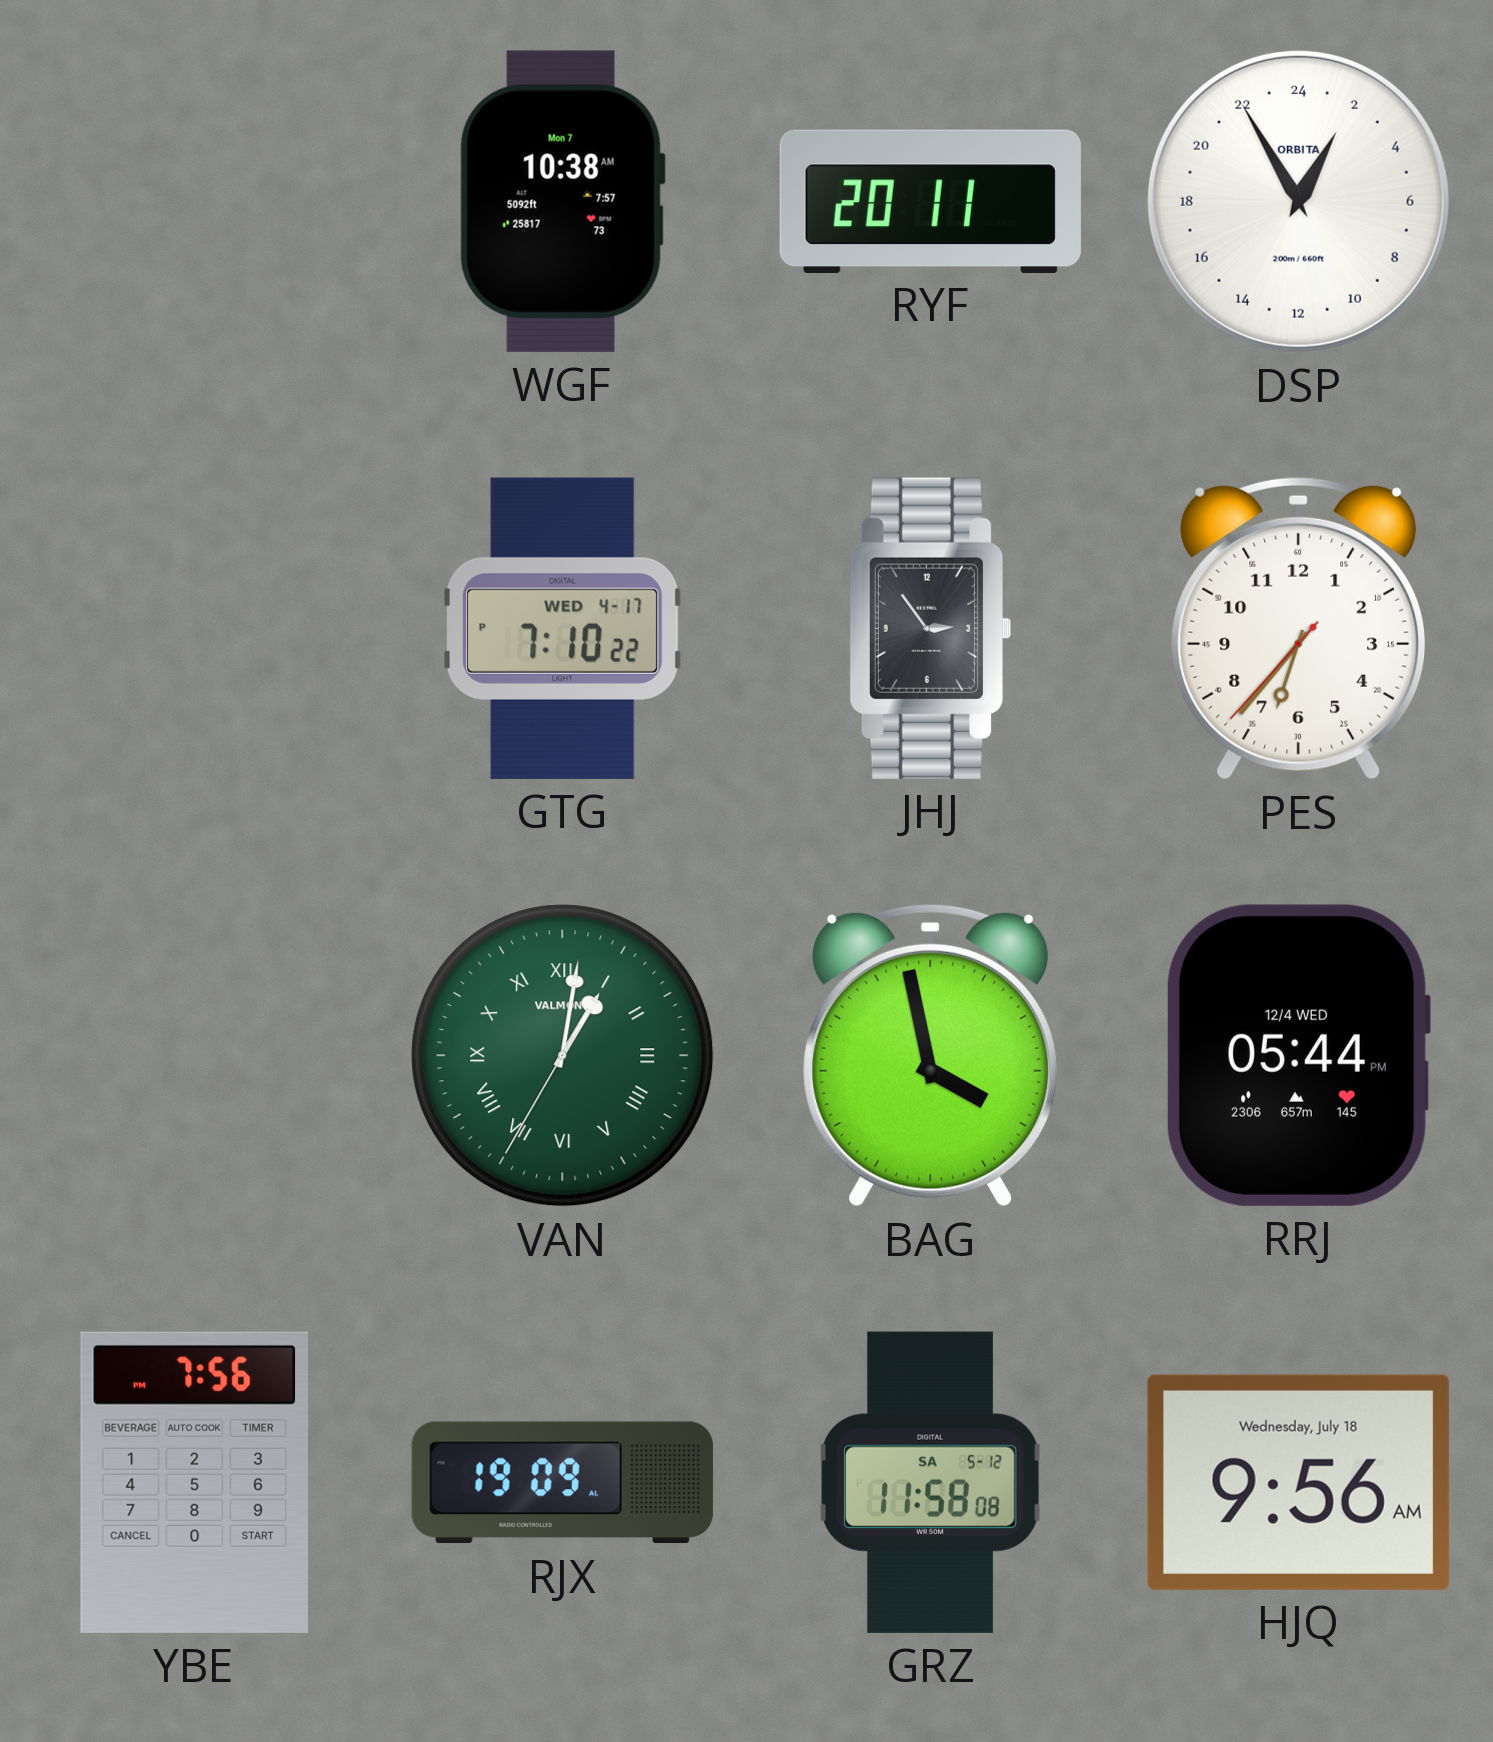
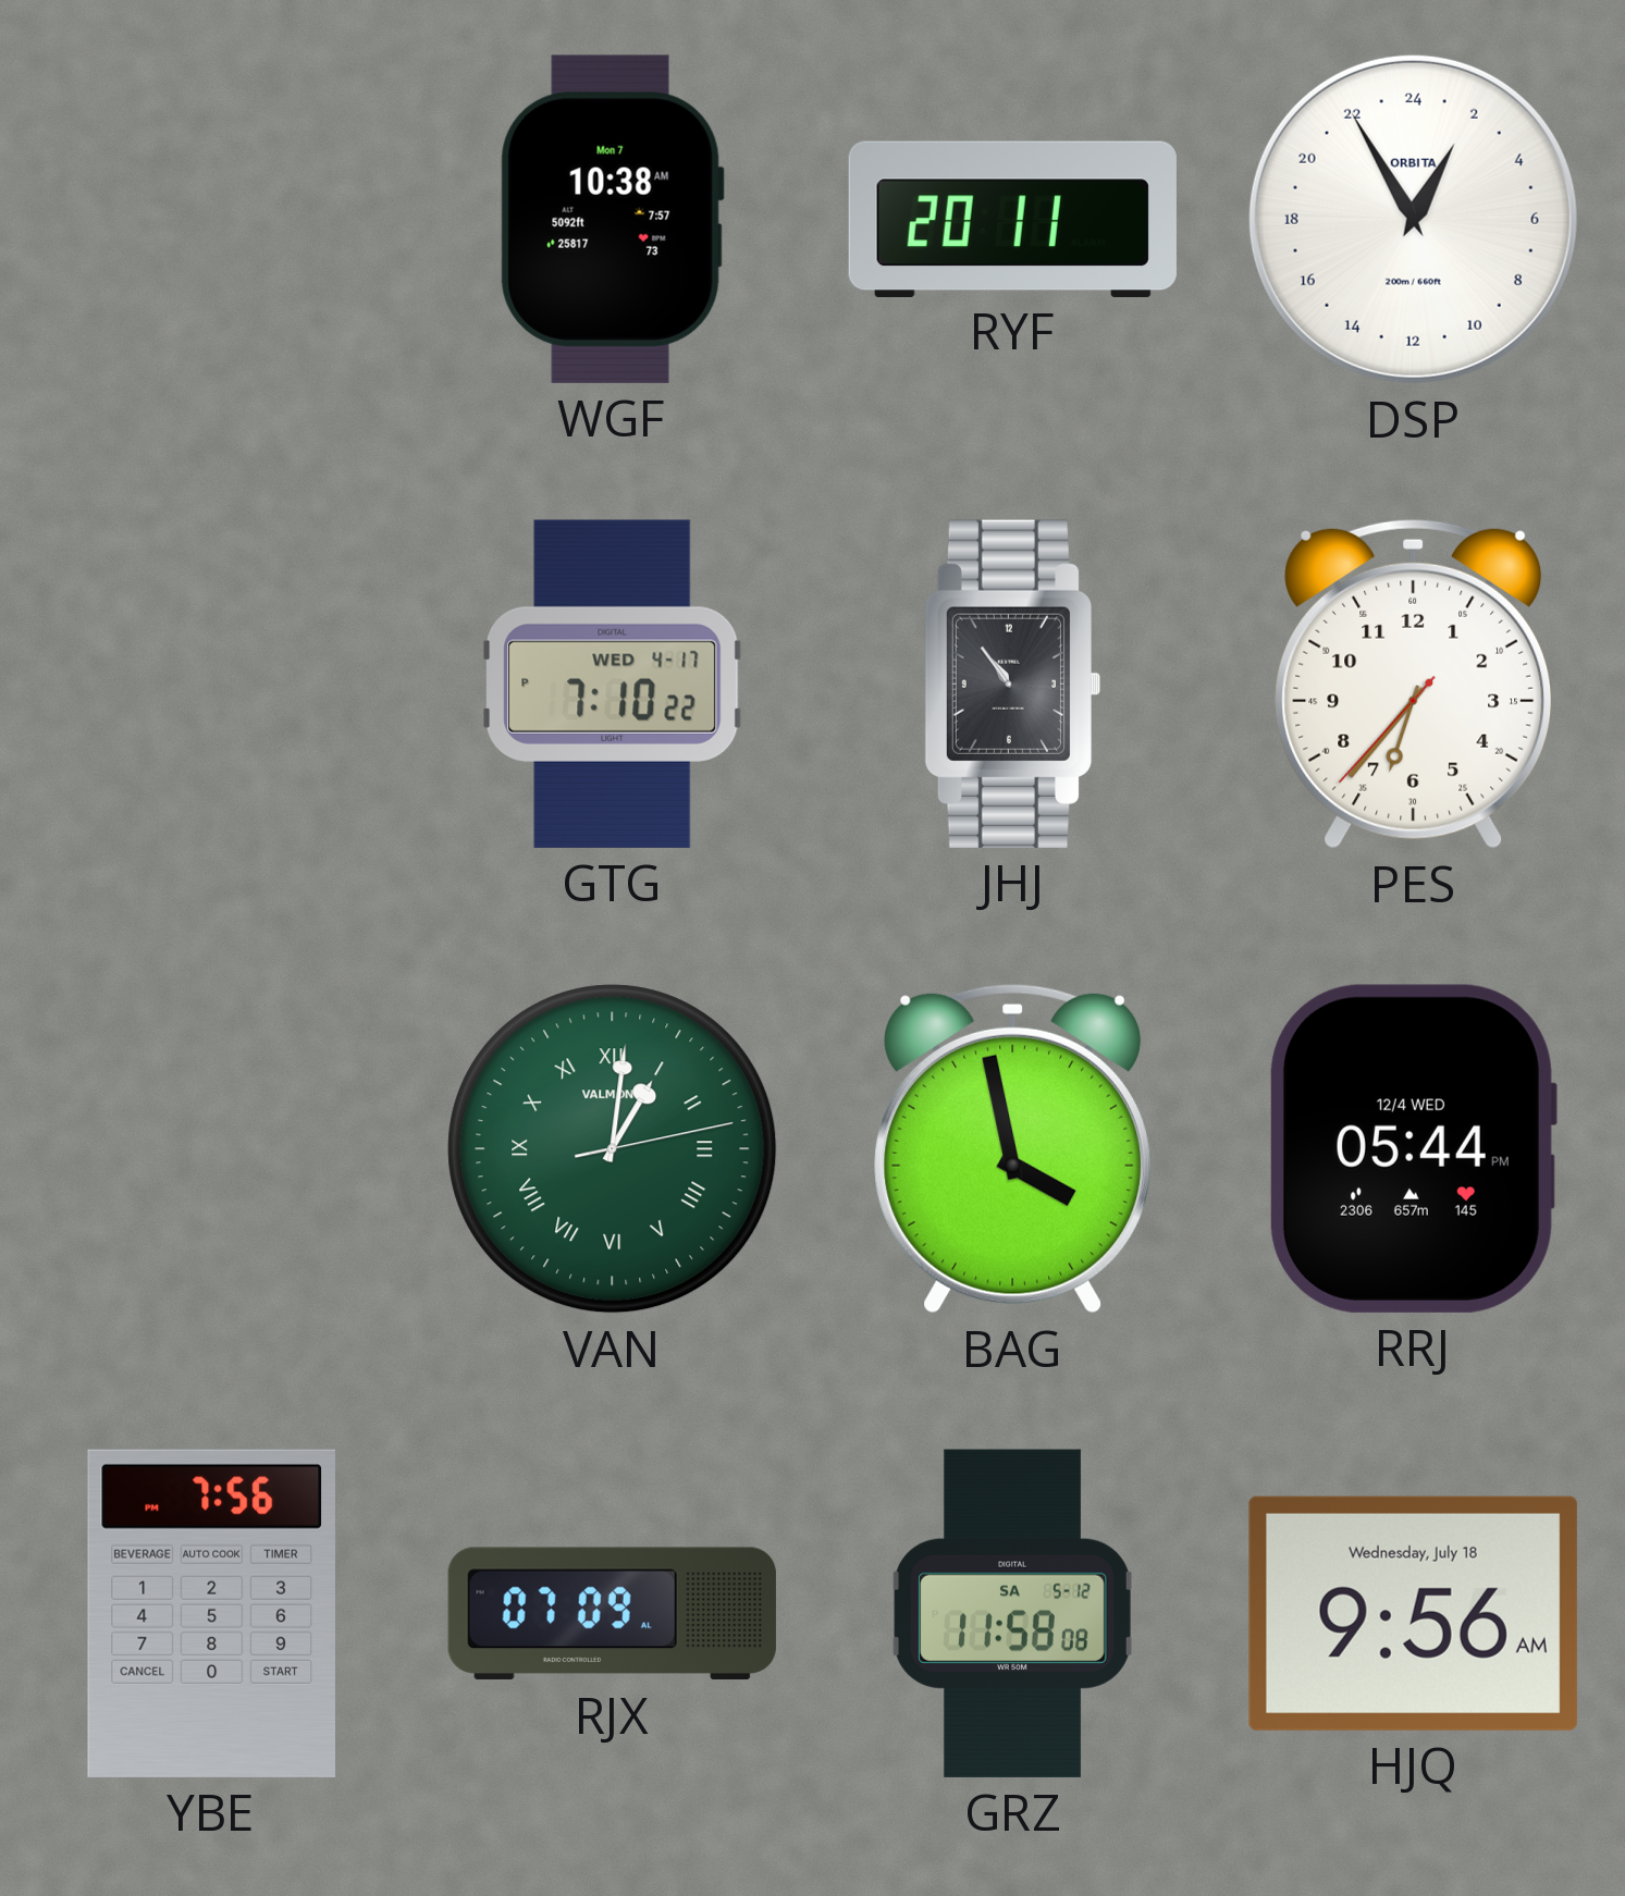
JHJ: 2:54 -> 10:54 (1012, 684)
VAN: 1:01:35 -> 1:01:13 (613, 1149)
RJX: 19:09 -> 07:09 (612, 1614)
